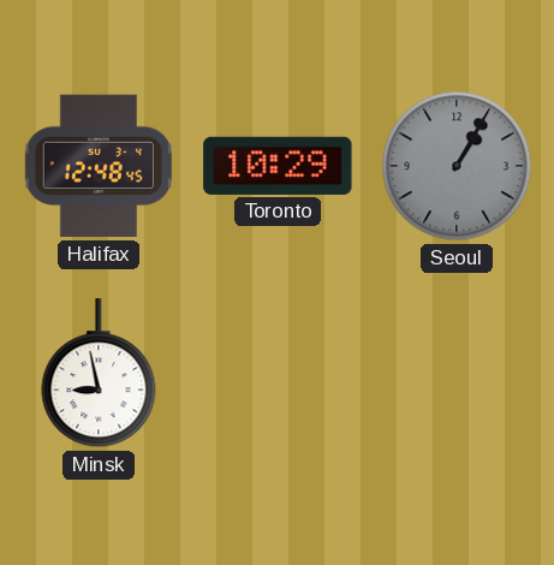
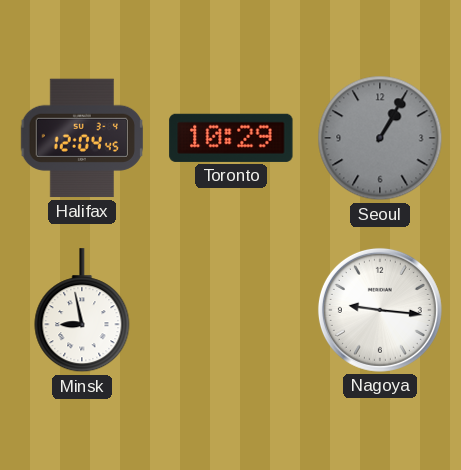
Halifax: 12:48 -> 12:04 (82, 138)
Nagoya: none -> 9:16 (380, 310)
